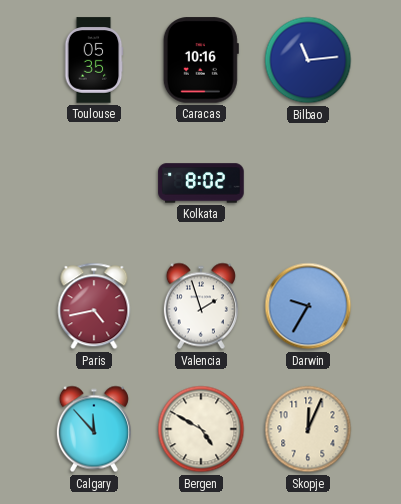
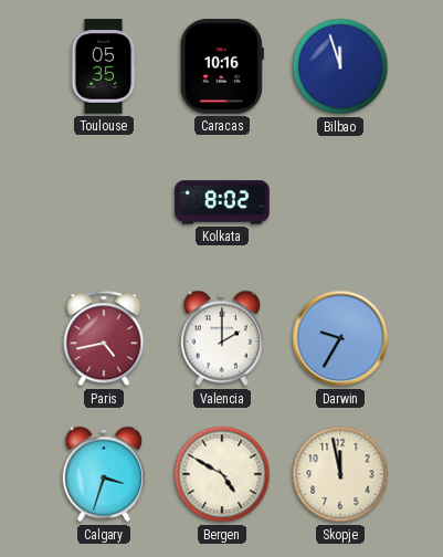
Bilbao: 11:14 -> 11:57 (340, 66)
Valencia: 1:57 -> 2:00 (222, 338)
Calgary: 11:53 -> 3:33 (104, 474)
Skopje: 12:04 -> 11:58 (340, 474)
